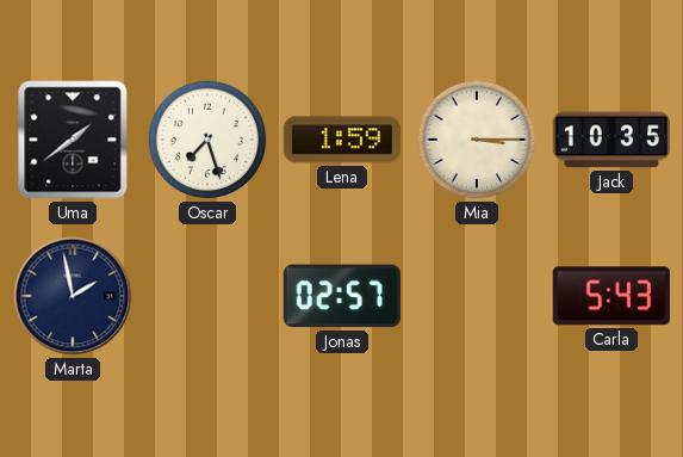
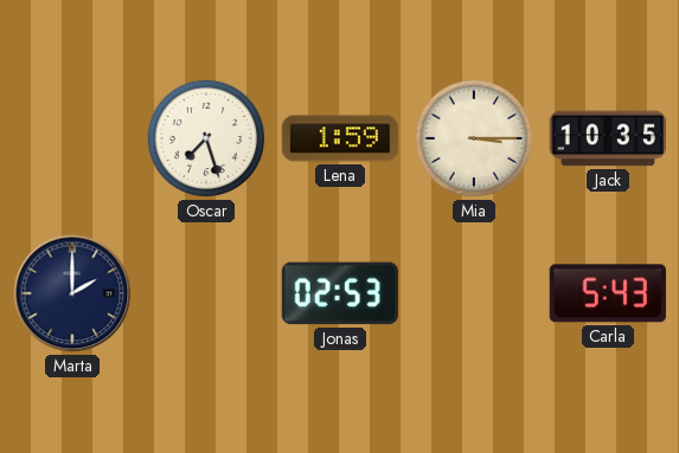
Uma: 1:39 -> none (73, 140)
Marta: 1:58 -> 2:00 (72, 293)
Jonas: 02:57 -> 02:53 (340, 293)
